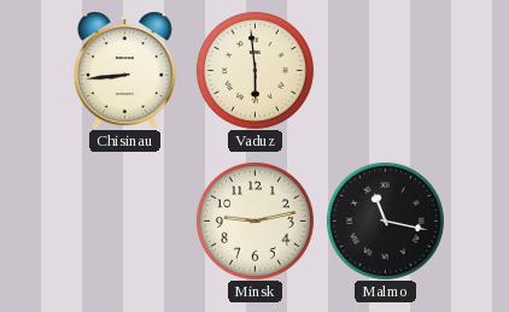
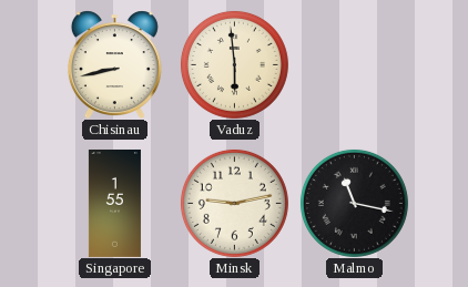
Chisinau: 8:44 -> 8:43 (114, 64)
Singapore: none -> 1:55 (114, 203)
